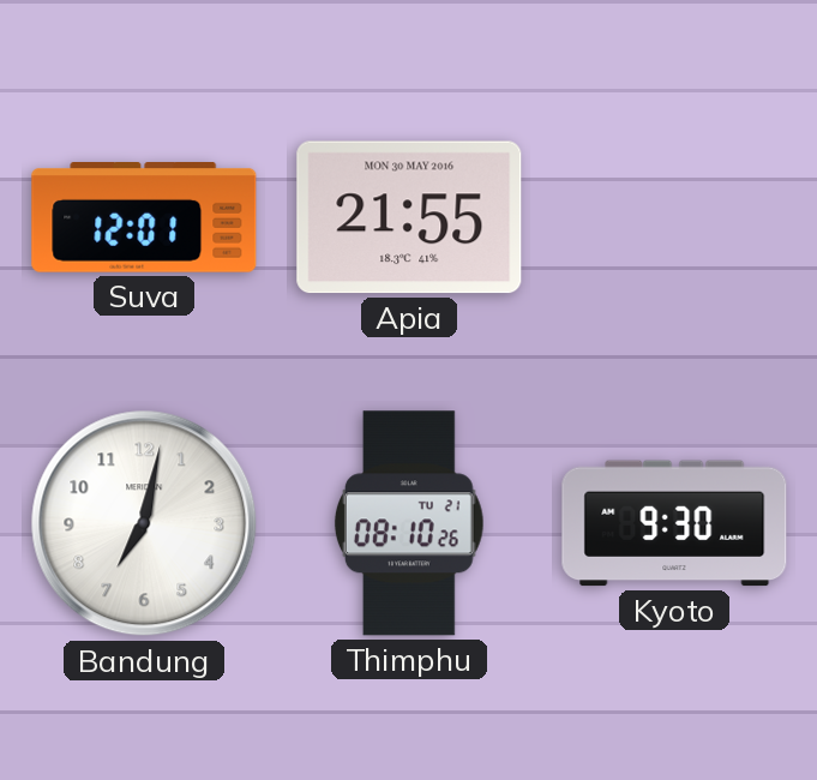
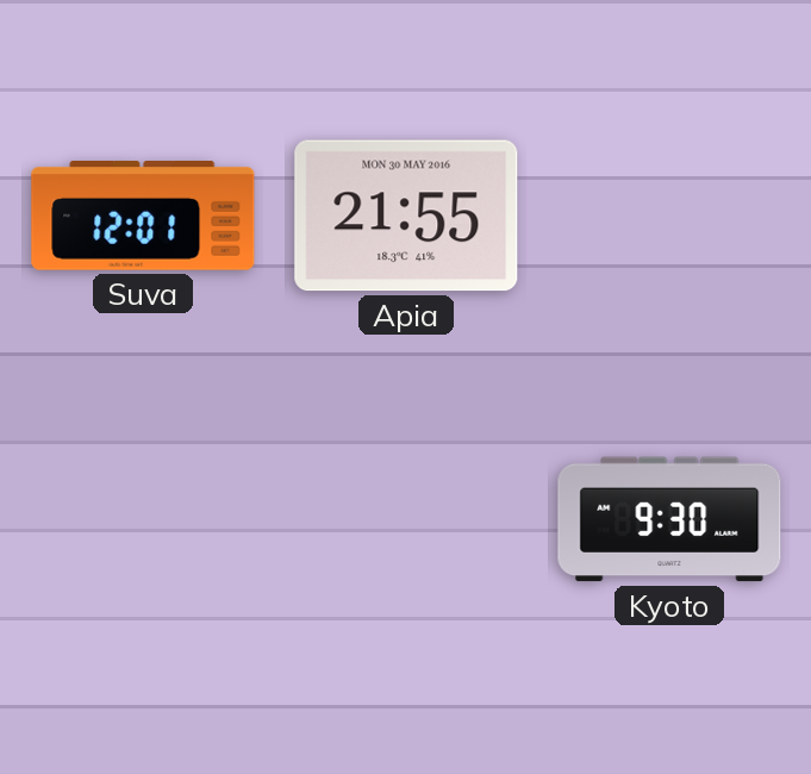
Bandung: 7:02 -> none (144, 523)
Thimphu: 08:10 -> none (409, 523)
